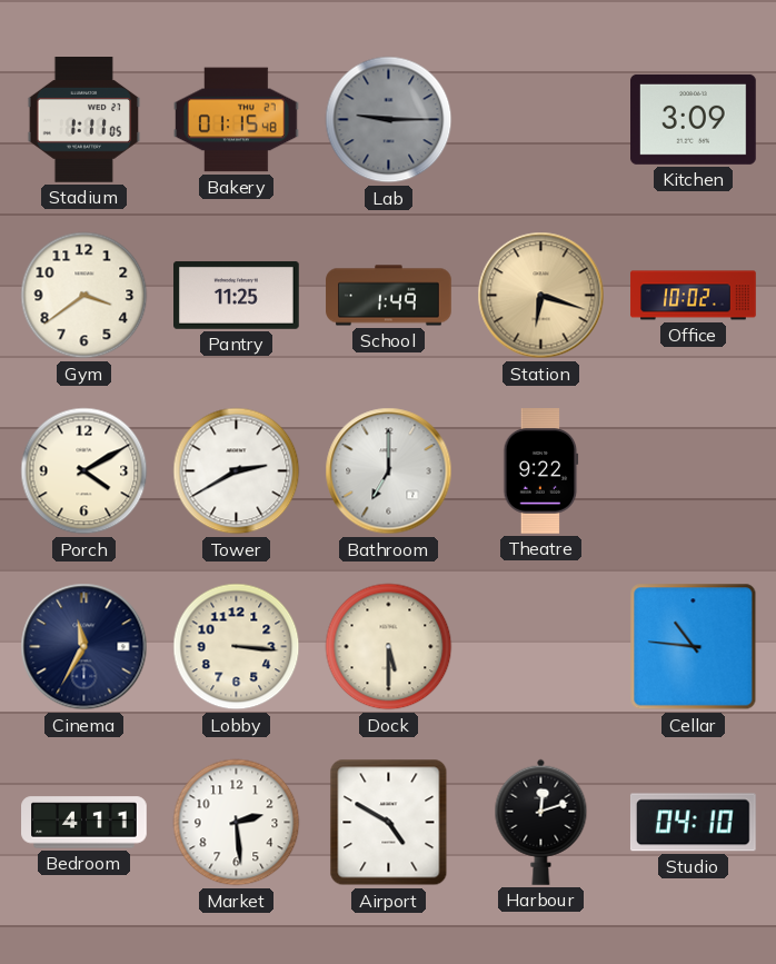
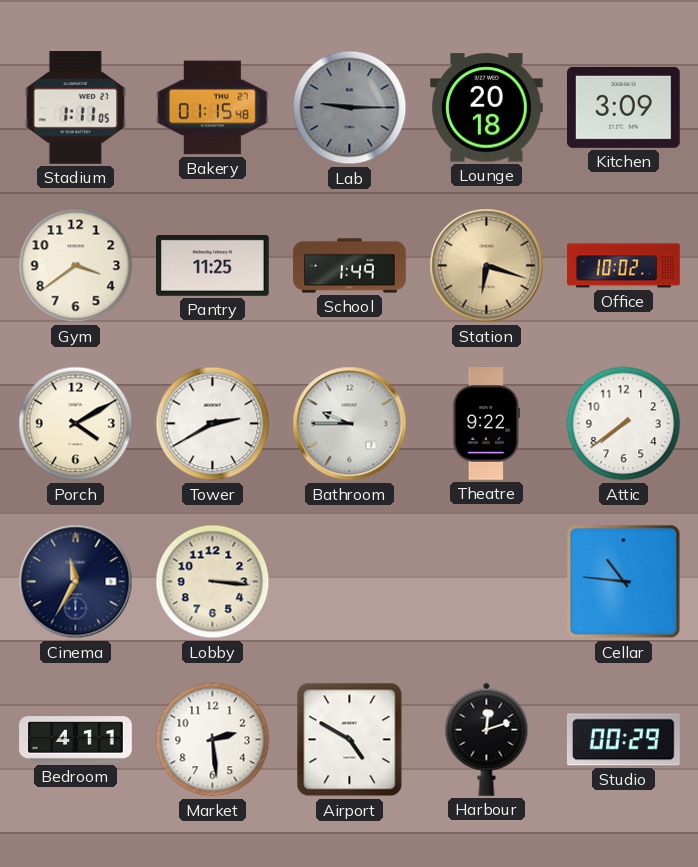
Lounge: none -> 20:18 (487, 108)
Bathroom: 7:00 -> 9:45 (350, 424)
Attic: none -> 7:39 (624, 424)
Dock: 5:30 -> none (389, 647)
Studio: 04:10 -> 00:29 (623, 740)
